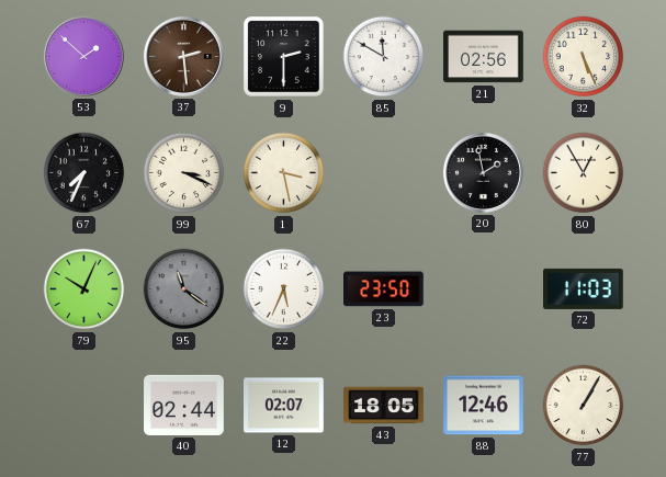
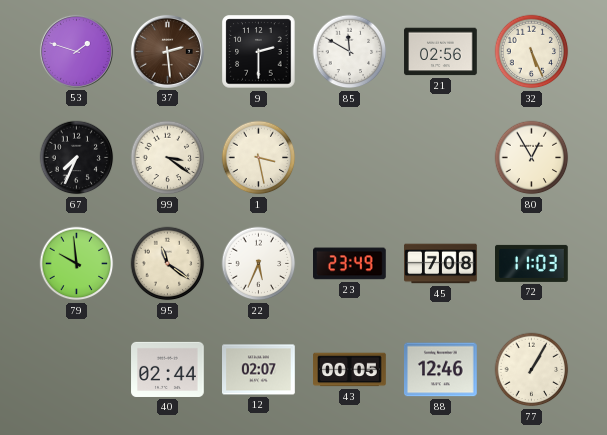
53: 1:52 -> 1:48 (76, 51)
99: 3:19 -> 3:21 (168, 158)
20: 1:58 -> none (483, 172)
79: 10:04 -> 9:59 (77, 264)
95 dial: grey -> cream (168, 264)
23: 23:50 -> 23:49 (350, 264)
45: none -> 7:08 (441, 264)
43: 18:05 -> 00:05 (350, 370)
